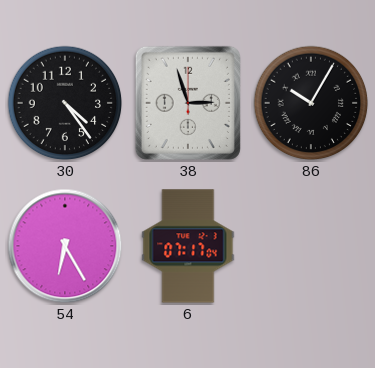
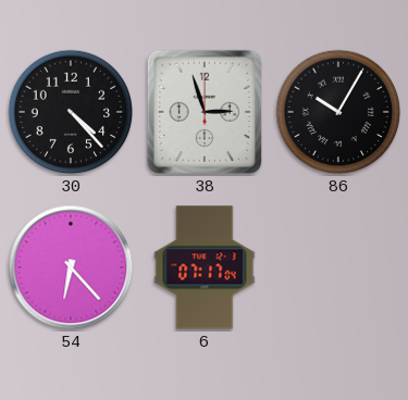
30: 4:24 -> 4:23 (71, 112)
54: 6:25 -> 6:23 (71, 267)
